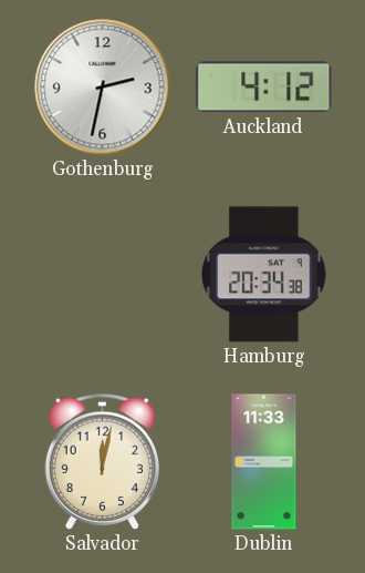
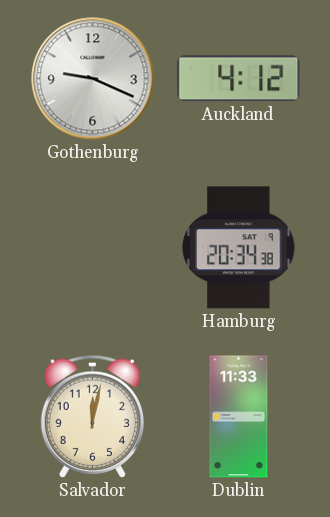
Gothenburg: 2:32 -> 9:19 (93, 79)
